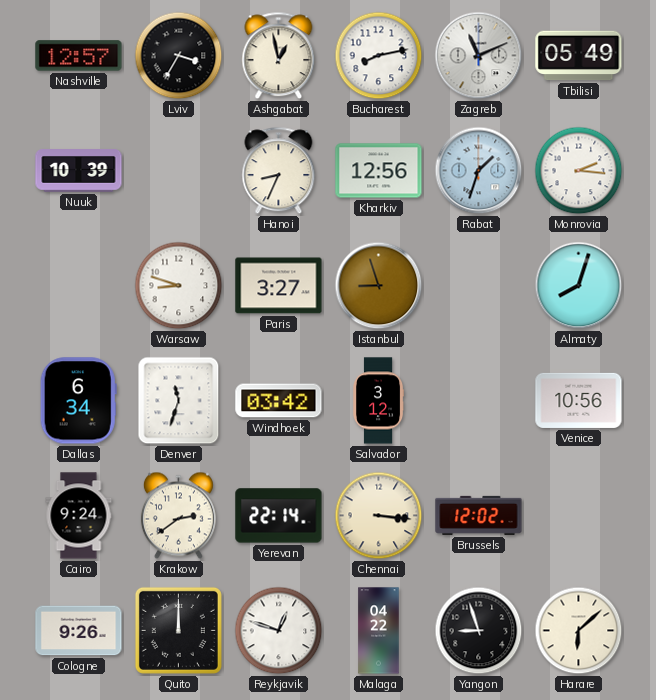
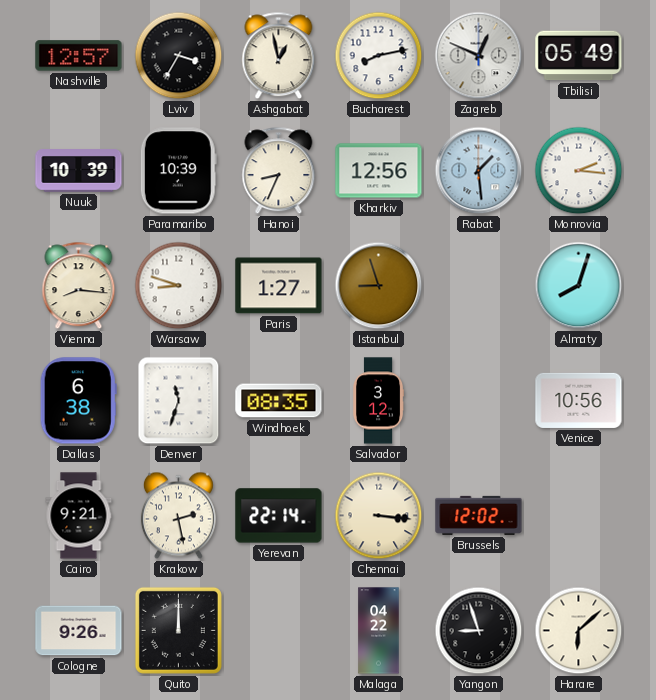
Zagreb: 11:11 -> 12:49 (479, 56)
Paramaribo: none -> 10:39 (178, 171)
Rabat: 1:33 -> 1:29 (479, 171)
Vienna: none -> 8:16 (79, 286)
Paris: 3:27 -> 1:27 (279, 286)
Dallas: 6:34 -> 6:38 (78, 401)
Windhoek: 03:42 -> 08:35 (279, 401)
Cairo: 9:24 -> 9:21 (79, 516)
Krakow: 2:39 -> 2:28 (178, 516)
Reykjavik: 12:48 -> none (279, 631)
